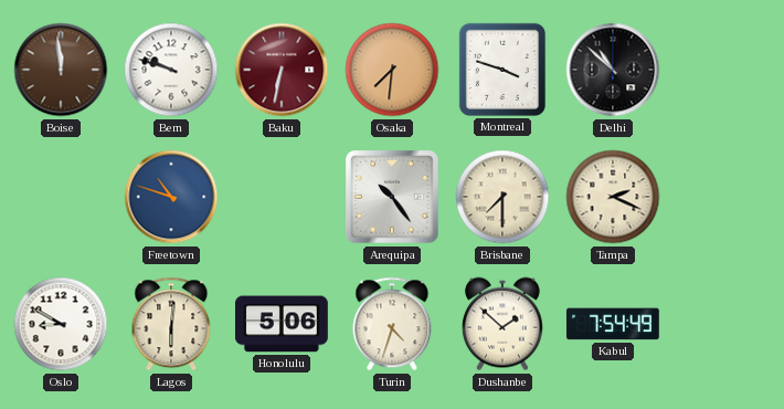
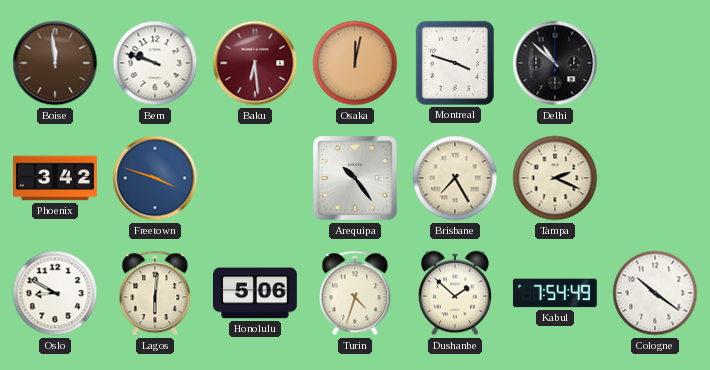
Baku: 6:32 -> 6:29 (255, 63)
Osaka: 7:31 -> 12:02 (355, 63)
Phoenix: none -> 3:42 (56, 178)
Freetown: 10:48 -> 3:48 (155, 178)
Brisbane: 7:30 -> 7:25 (455, 178)
Cologne: none -> 10:21 (655, 293)
